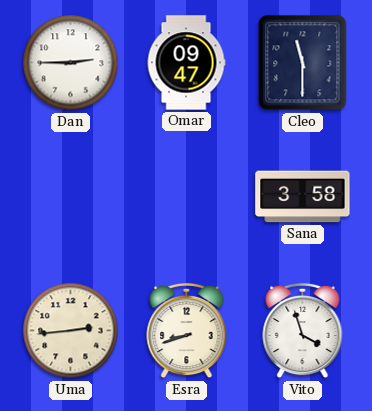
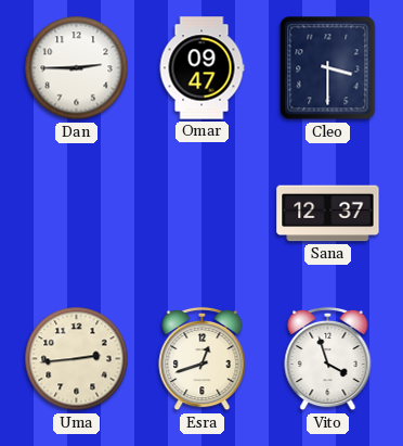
Cleo: 11:30 -> 3:30 (328, 68)
Sana: 3:58 -> 12:37 (328, 214)
Esra: 8:42 -> 12:42 (203, 359)
